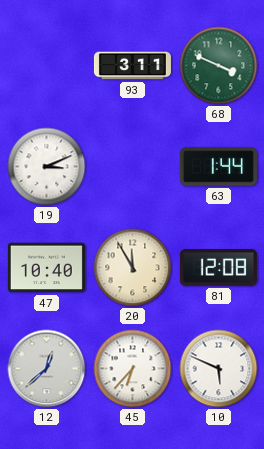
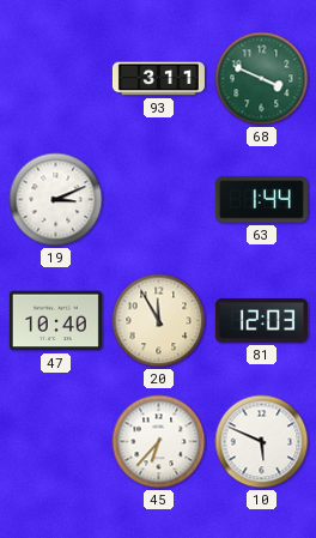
81: 12:08 -> 12:03 (261, 321)
12: 12:38 -> none (47, 369)
